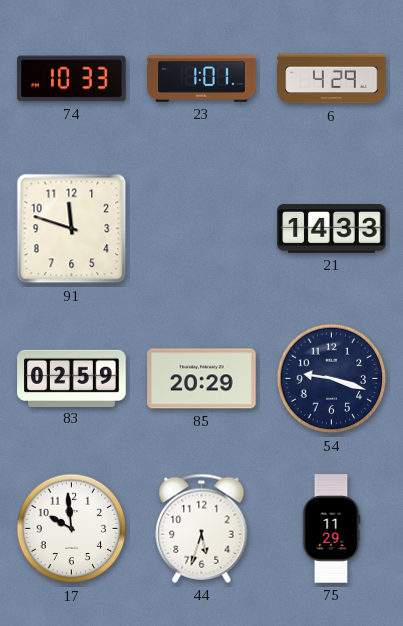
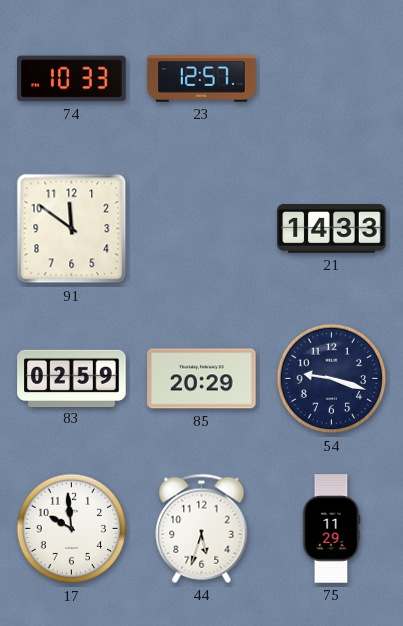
23: 1:01 -> 12:57 (202, 79)
6: 4:29 -> none (332, 79)
91: 11:48 -> 11:51 (72, 229)
